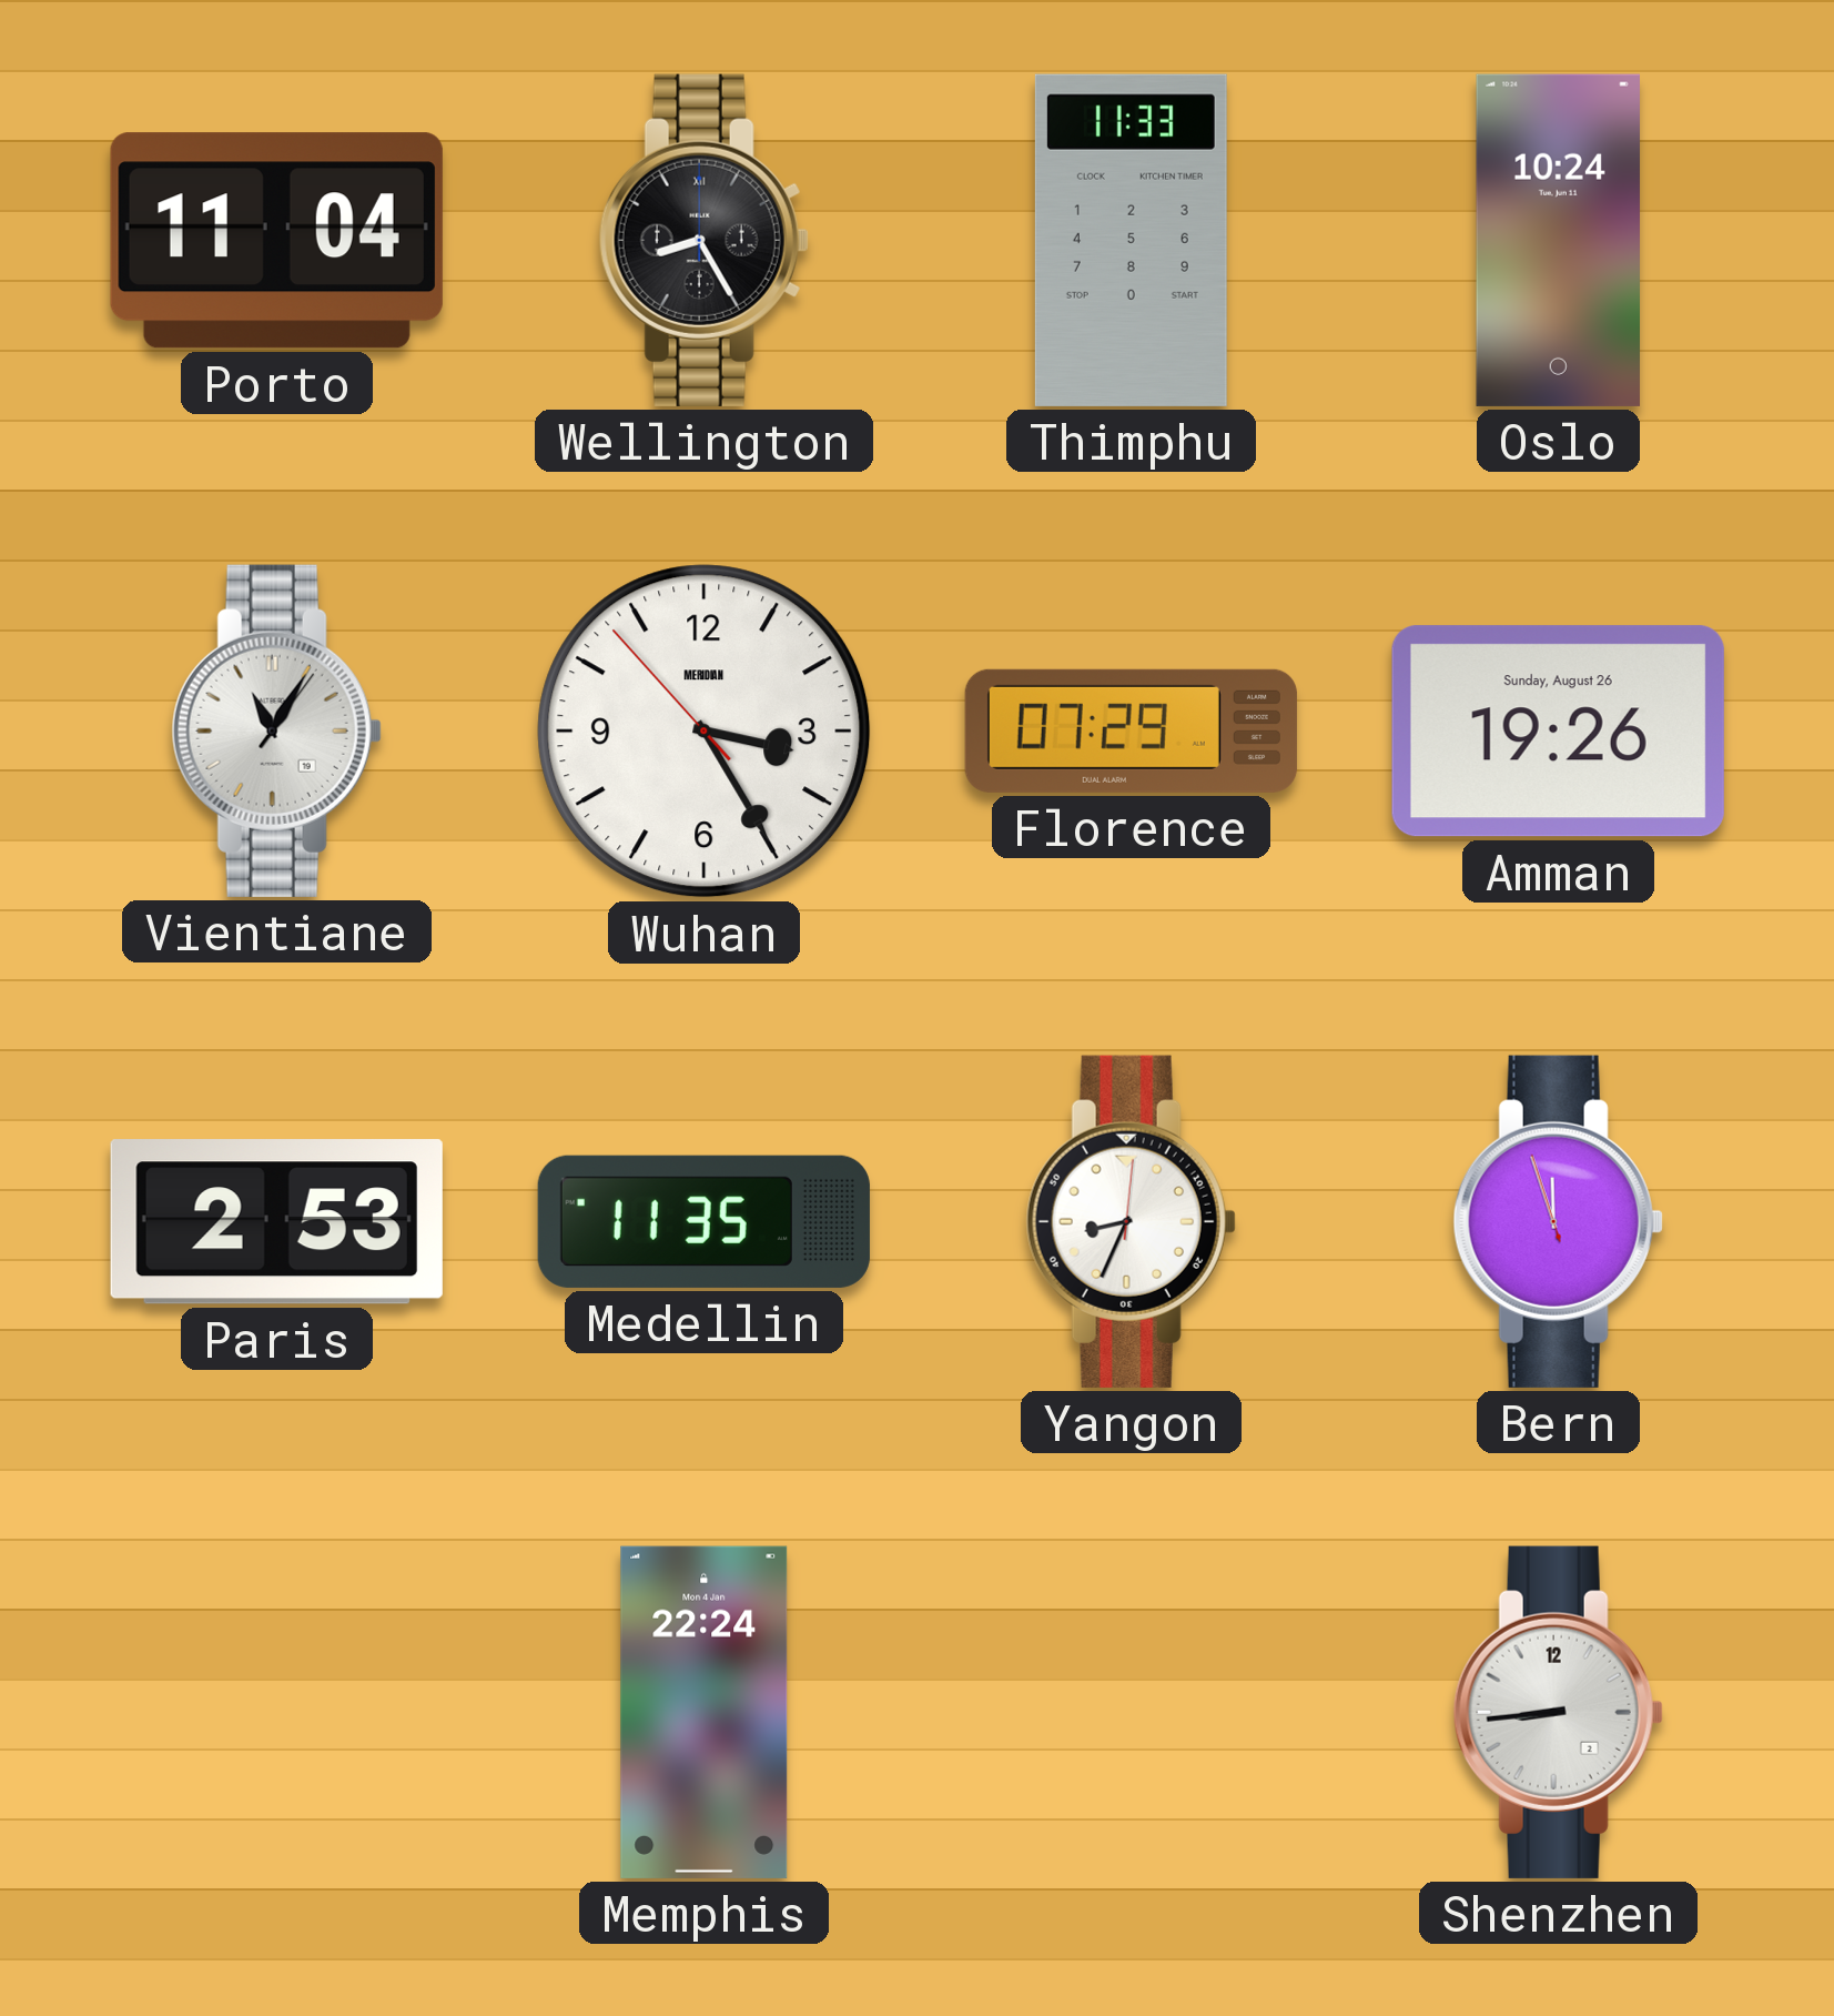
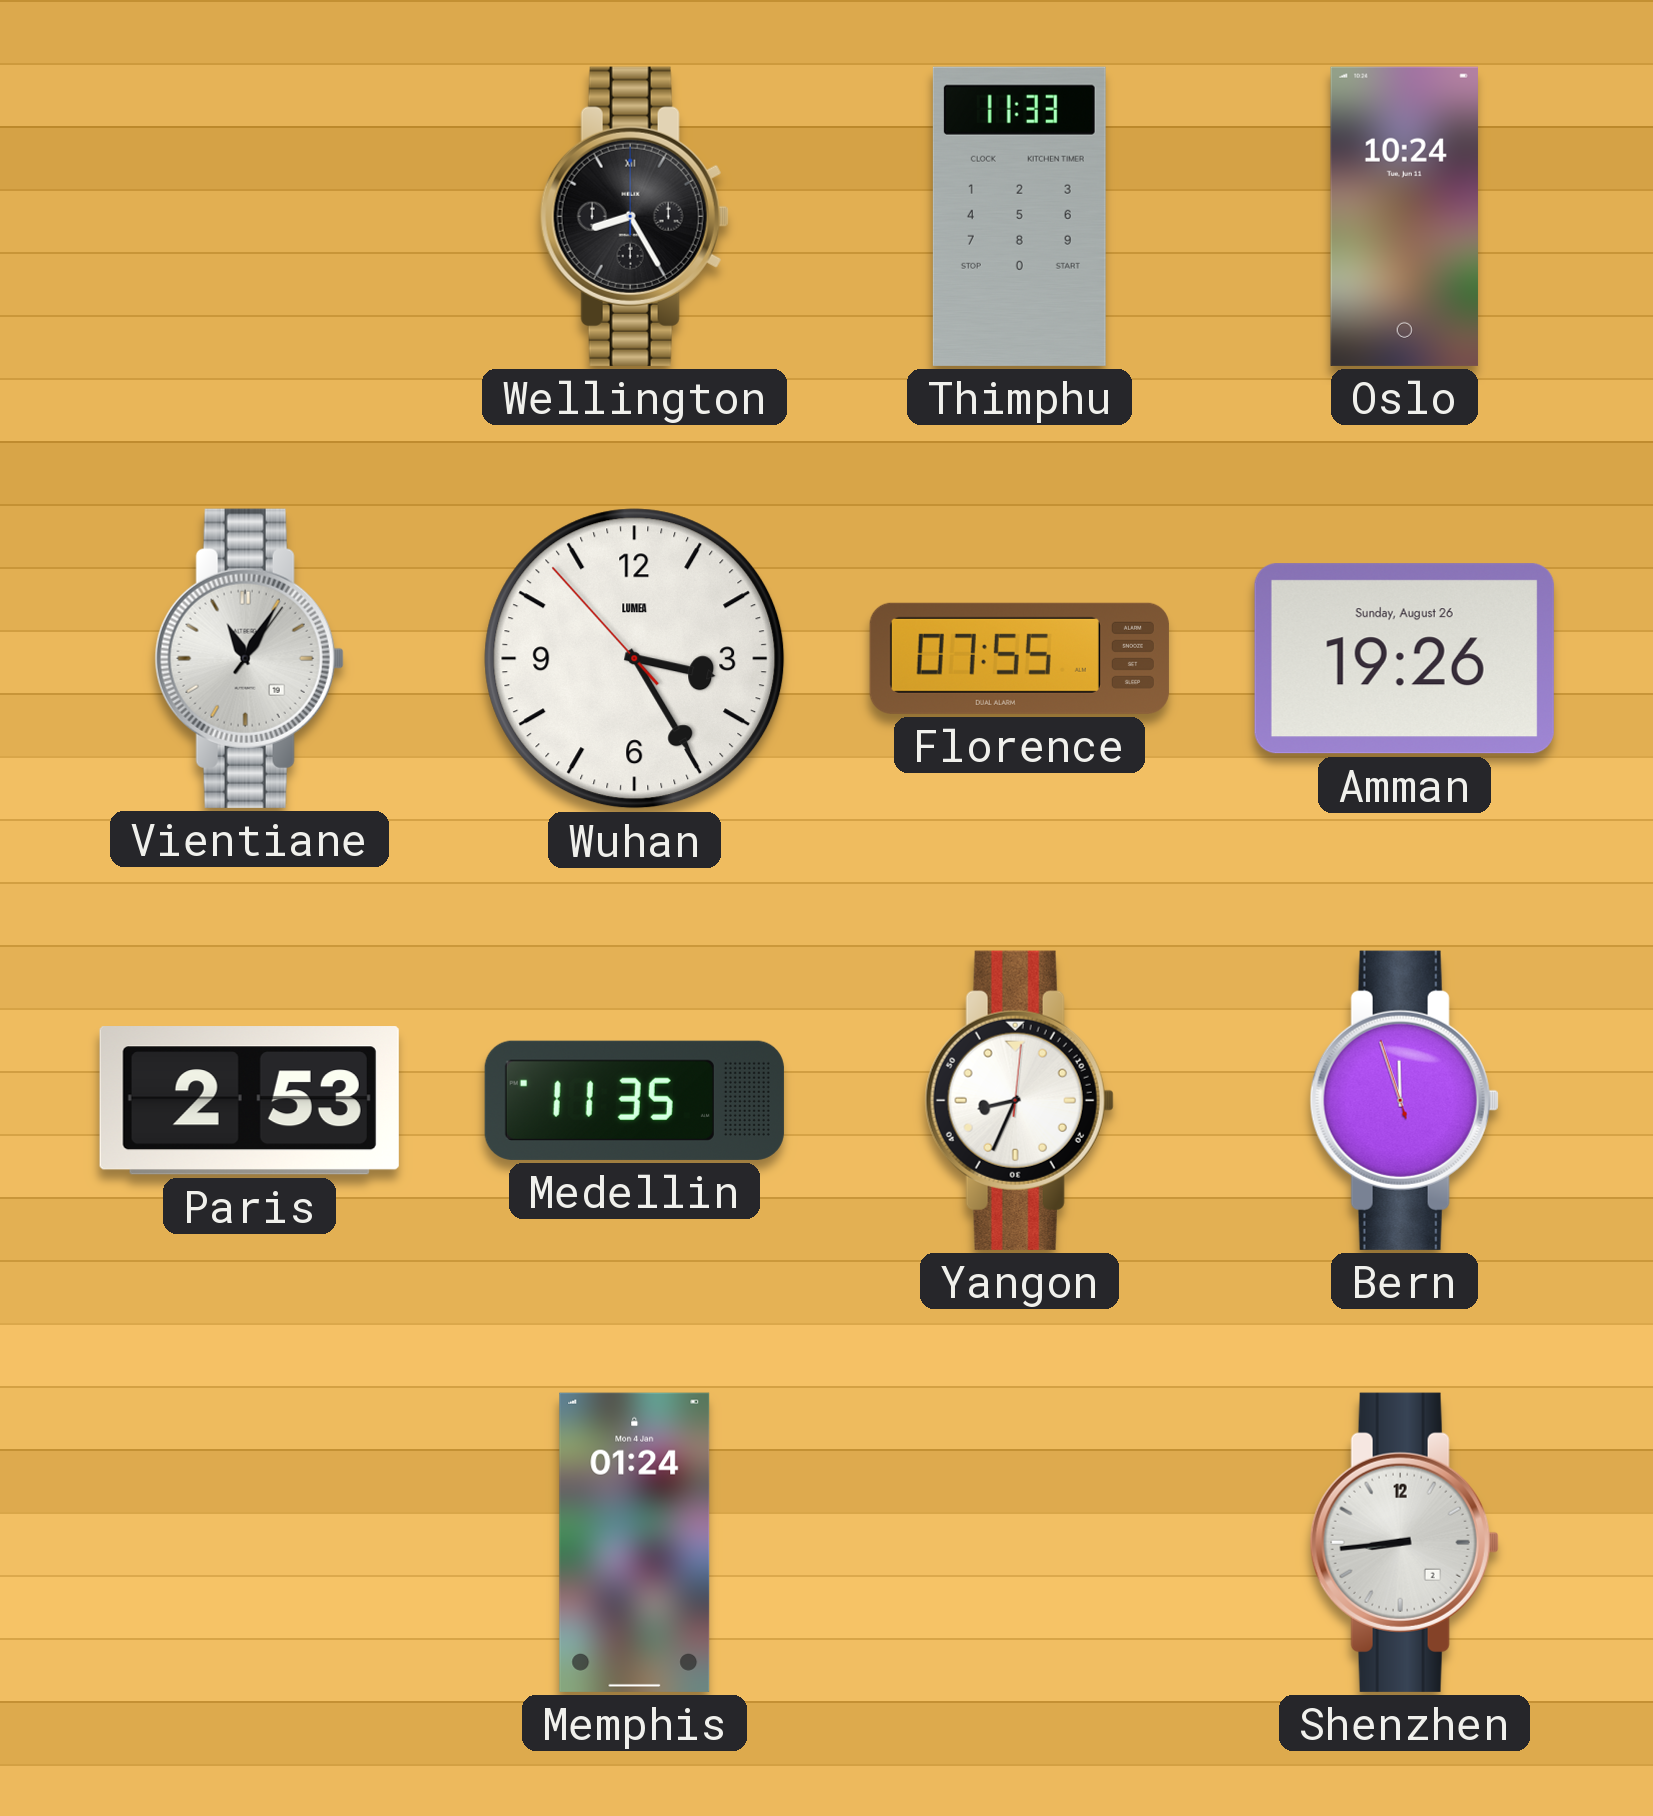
Porto: 11:04 -> none (276, 241)
Wuhan brand: MERIDIAN -> LUMEA (635, 659)
Florence: 07:29 -> 07:55 (1019, 658)
Memphis: 22:24 -> 01:24 (635, 1542)
